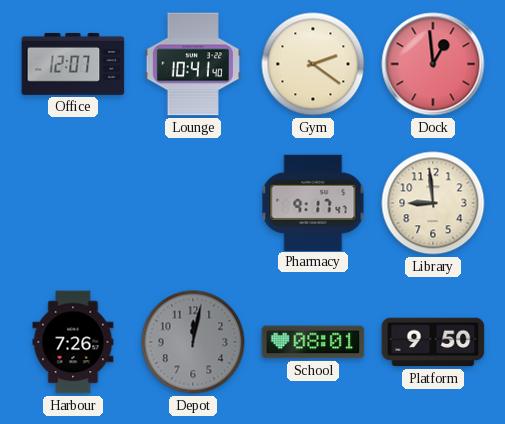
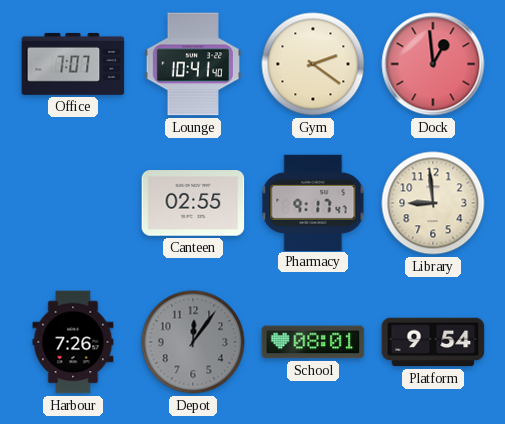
Office: 12:07 -> 7:07 (73, 64)
Canteen: none -> 02:55 (193, 203)
Depot: 12:02 -> 12:06 (193, 342)
Platform: 9:50 -> 9:54 (433, 342)
